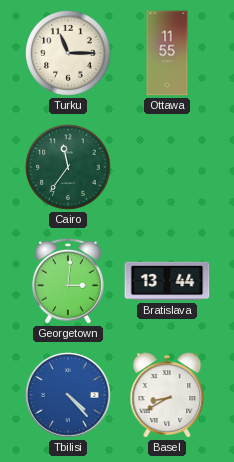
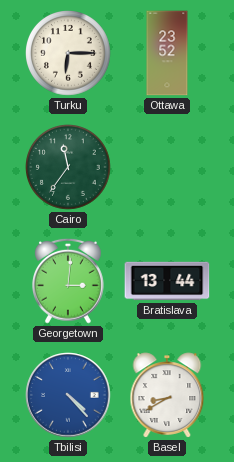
Turku: 11:15 -> 6:15 (69, 54)
Ottawa: 11:55 -> 23:52 (167, 53)
